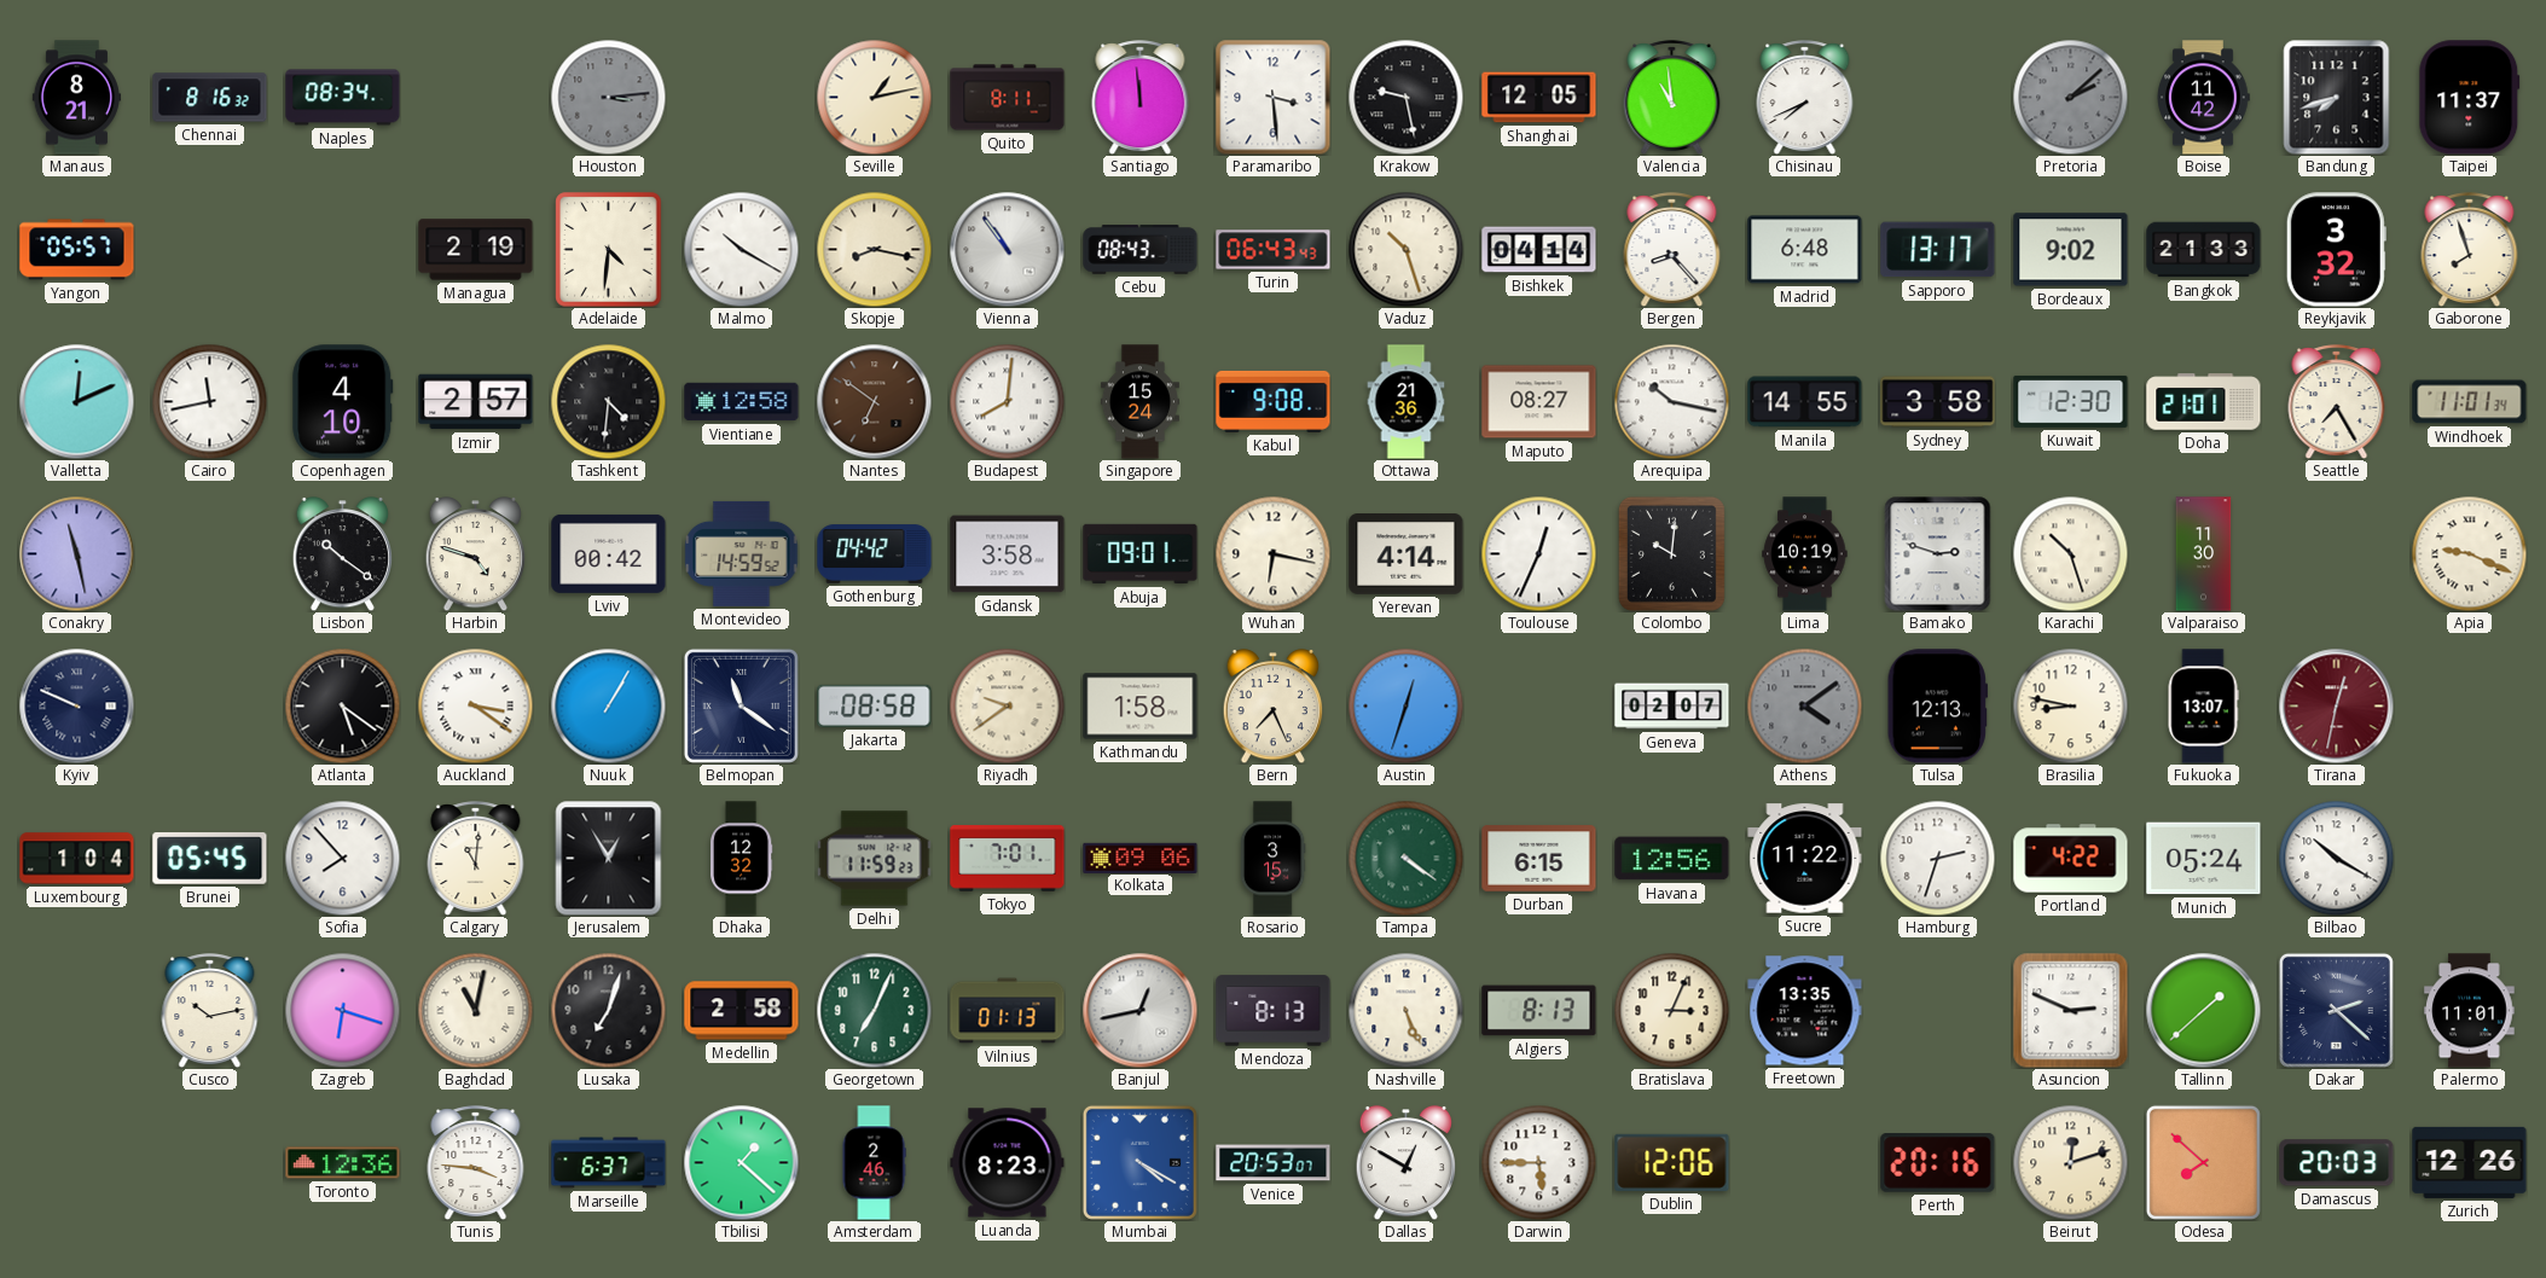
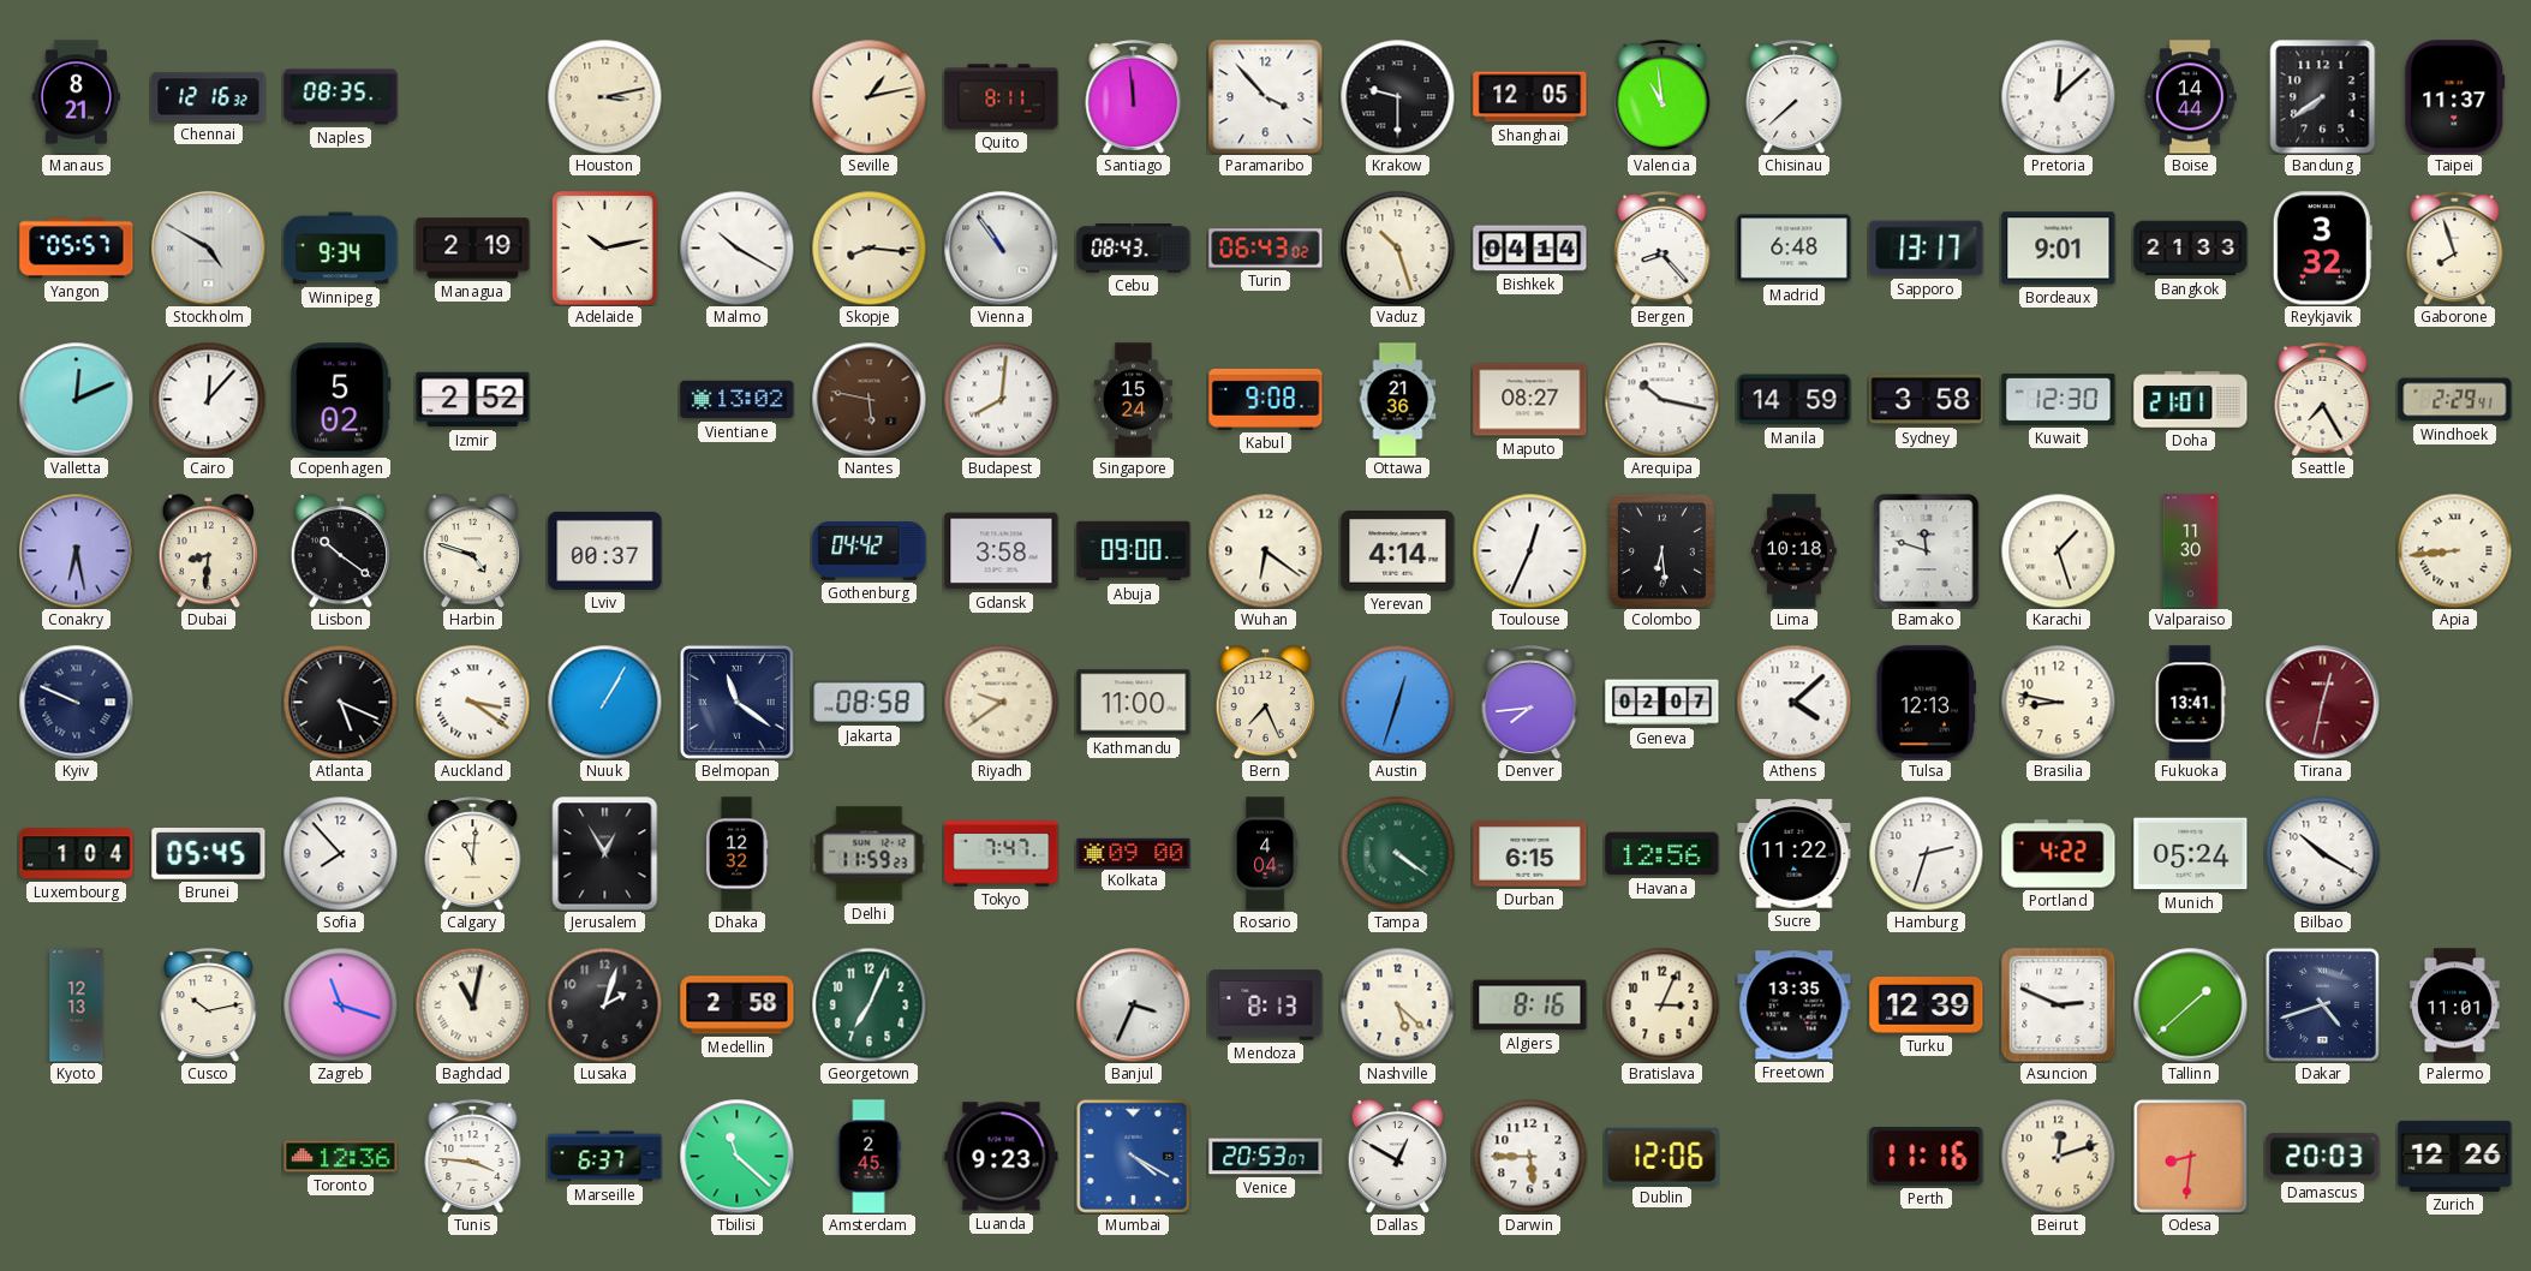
Chennai: 8:16 -> 12:16 (209, 97)
Naples: 08:34 -> 08:35 (341, 97)
Houston: 3:14 -> 3:13 (604, 96)
Houston dial: grey -> cream (604, 96)
Paramaribo: 3:29 -> 3:53 (1265, 96)
Krakow: 9:28 -> 9:30 (1397, 96)
Chisinau: 7:41 -> 7:38 (1795, 97)
Pretoria: 2:08 -> 12:08 (2058, 96)
Pretoria dial: grey -> white (2058, 96)
Boise: 11:42 -> 14:44 (2190, 97)
Bandung: 7:42 -> 7:39 (2323, 96)
Stockholm: none -> 4:50 (208, 247)
Winnipeg: none -> 9:34 (341, 249)
Adelaide: 4:31 -> 10:13 (605, 249)
Skopje: 8:17 -> 8:16 (868, 247)
Turin: 06:43:43 -> 06:43:02 (1266, 249)
Bordeaux: 9:02 -> 9:01 (2059, 249)
Cairo: 11:43 -> 12:07 (208, 399)
Copenhagen: 4:10 -> 5:02 (341, 400)
Izmir: 2:57 -> 2:52 (473, 400)
Tashkent: 4:31 -> none (608, 401)
Vientiane: 12:58 -> 13:02 (738, 400)
Nantes: 6:51 -> 5:47 (868, 399)
Manila: 14:55 -> 14:59 (1795, 400)
Windhoek: 11:01 -> 2:29 (2455, 400)
Conakry: 11:28 -> 6:28 (76, 550)
Dubai: none -> 8:31 (209, 551)
Lviv: 00:42 -> 00:37 (605, 550)
Montevideo: 14:59 -> none (742, 553)
Abuja: 09:01 -> 09:00 (1134, 551)
Wuhan: 6:17 -> 6:21 (1265, 550)
Colombo: 10:01 -> 6:29 (1661, 550)
Lima: 10:19 -> 10:18 (1795, 551)
Bamako: 2:48 -> 11:48 (1927, 550)
Karachi: 10:27 -> 1:27 (2058, 550)
Apia: 9:19 -> 8:44 (2454, 550)
Atlanta: 5:21 -> 5:19 (340, 702)
Kathmandu: 1:58 -> 11:00 (1134, 703)
Denver: none -> 7:44 (1530, 703)
Athens: 4:09 -> 4:08 (1793, 702)
Athens dial: grey -> white (1793, 702)
Fukuoka: 13:07 -> 13:41 (2190, 703)
Tokyo: 7:01 -> 7:47 (1002, 854)
Kolkata: 09:06 -> 09:00 (1134, 853)
Rosario: 3:15 -> 4:04 (1265, 854)
Kyoto: none -> 12:13 (77, 1006)
Zagreb: 6:18 -> 11:18 (340, 1004)
Lusaka: 7:03 -> 2:03 (604, 1004)
Vilnius: 01:13 -> none (1008, 1011)
Banjul: 12:43 -> 3:34 (1133, 1004)
Nashville: 5:26 -> 5:22 (1397, 1004)
Algiers: 8:13 -> 8:16 (1530, 1006)
Turku: none -> 12:39 (1927, 1006)
Dakar: 2:22 -> 4:42 (2322, 1004)
Tbilisi: 1:22 -> 11:22 (736, 1156)
Amsterdam: 2:46 -> 2:45 (868, 1157)
Luanda: 8:23 -> 9:23 (1002, 1157)
Perth: 20:16 -> 11:16 (1927, 1157)
Odesa: 7:52 -> 8:31 (2190, 1156)
